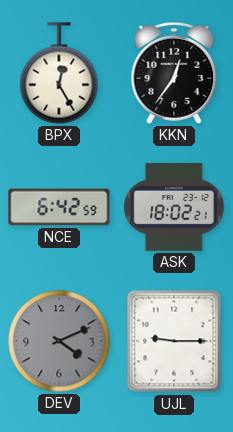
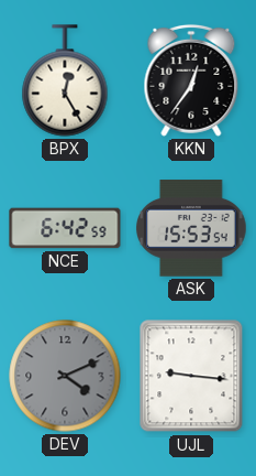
ASK: 18:02 -> 15:53 (192, 228)
UJL: 9:15 -> 9:16 (191, 376)
